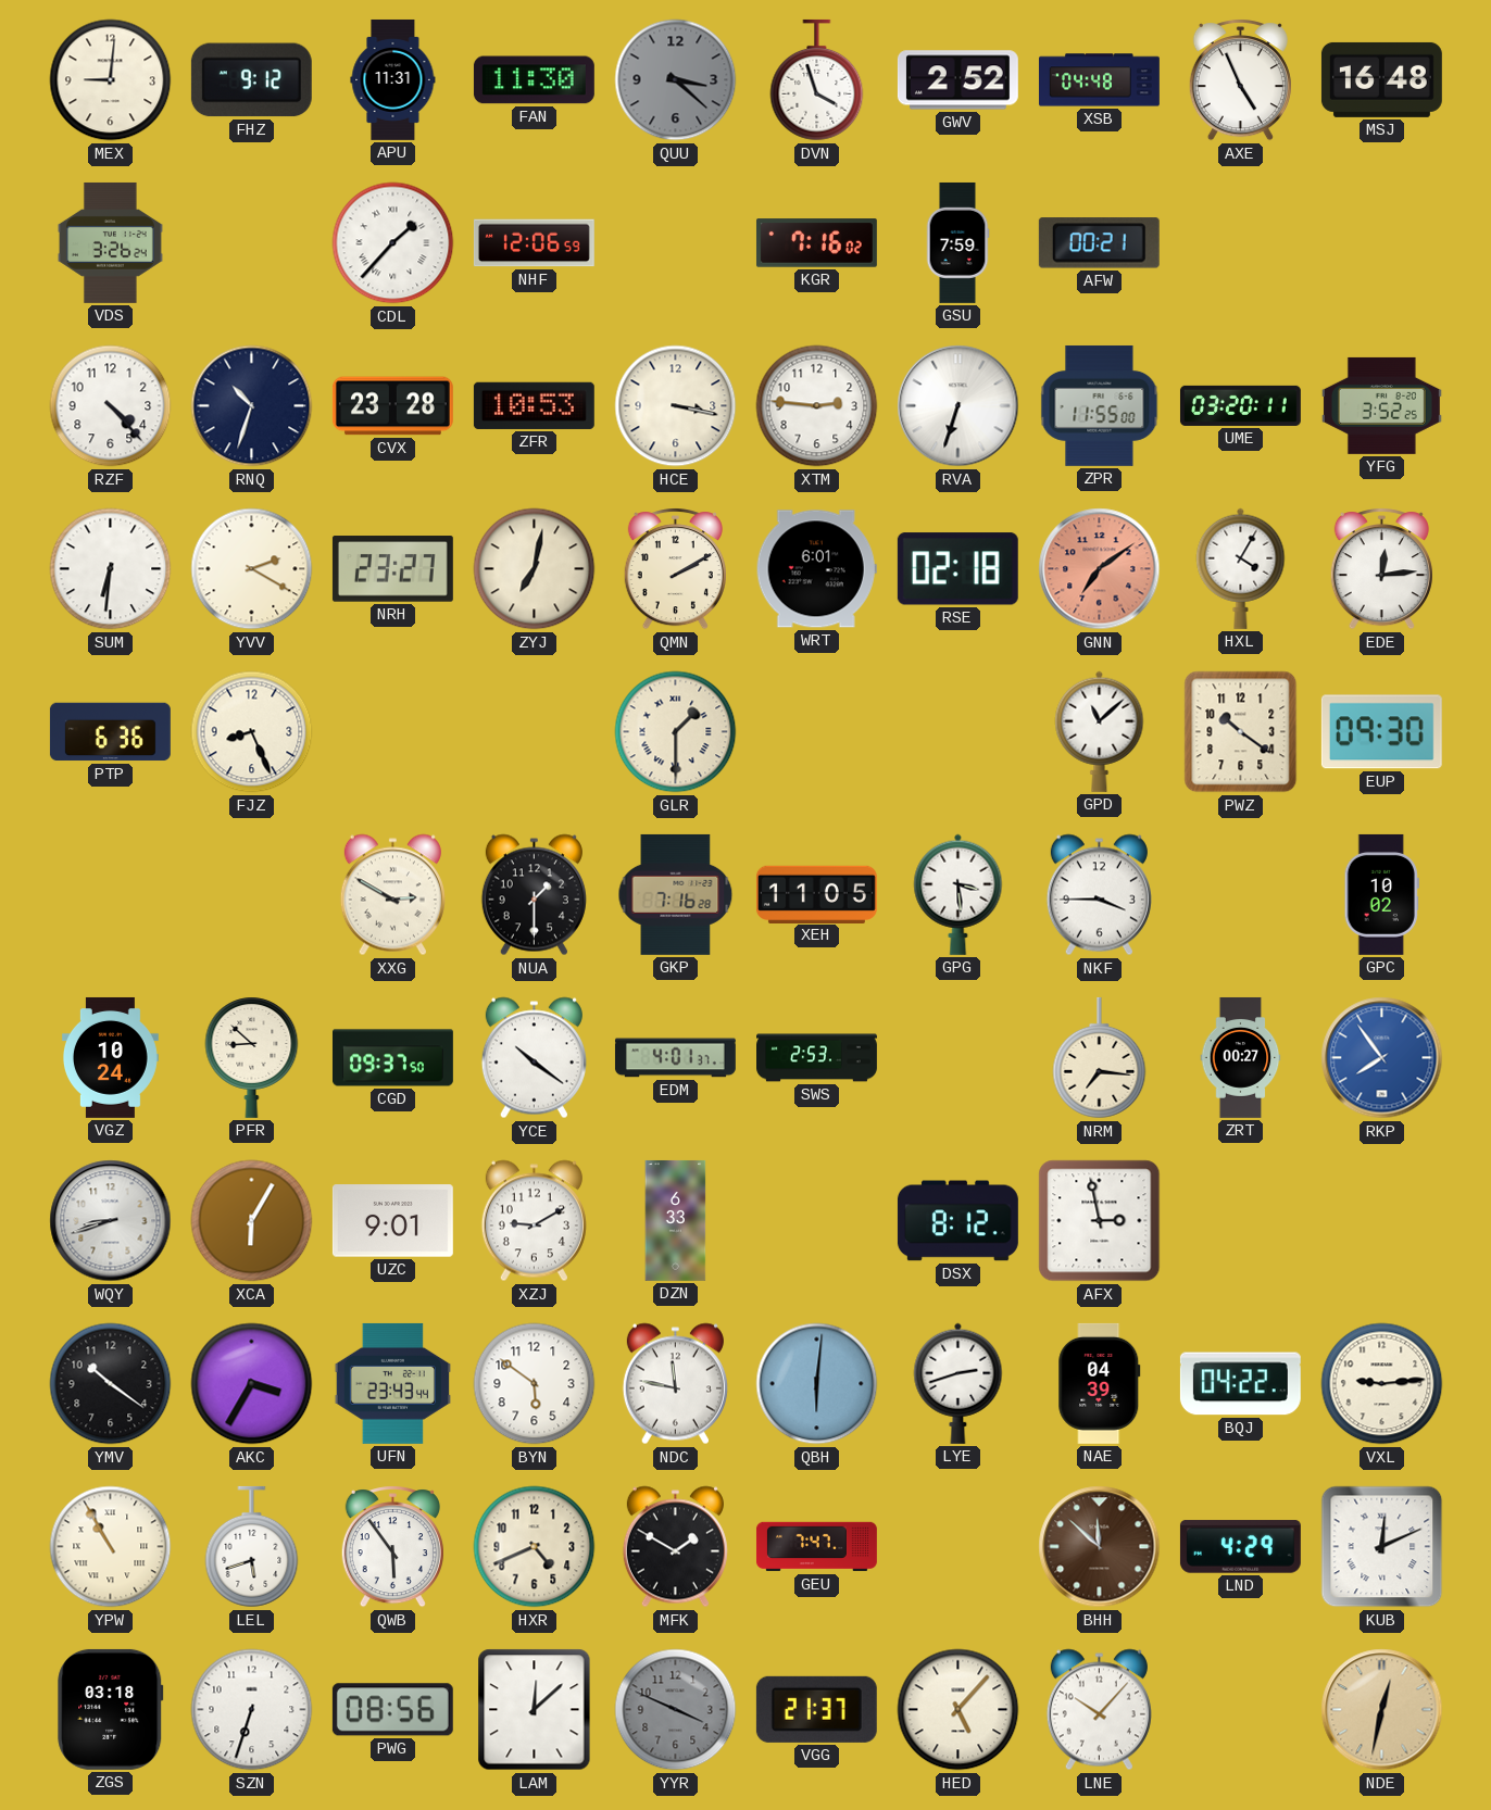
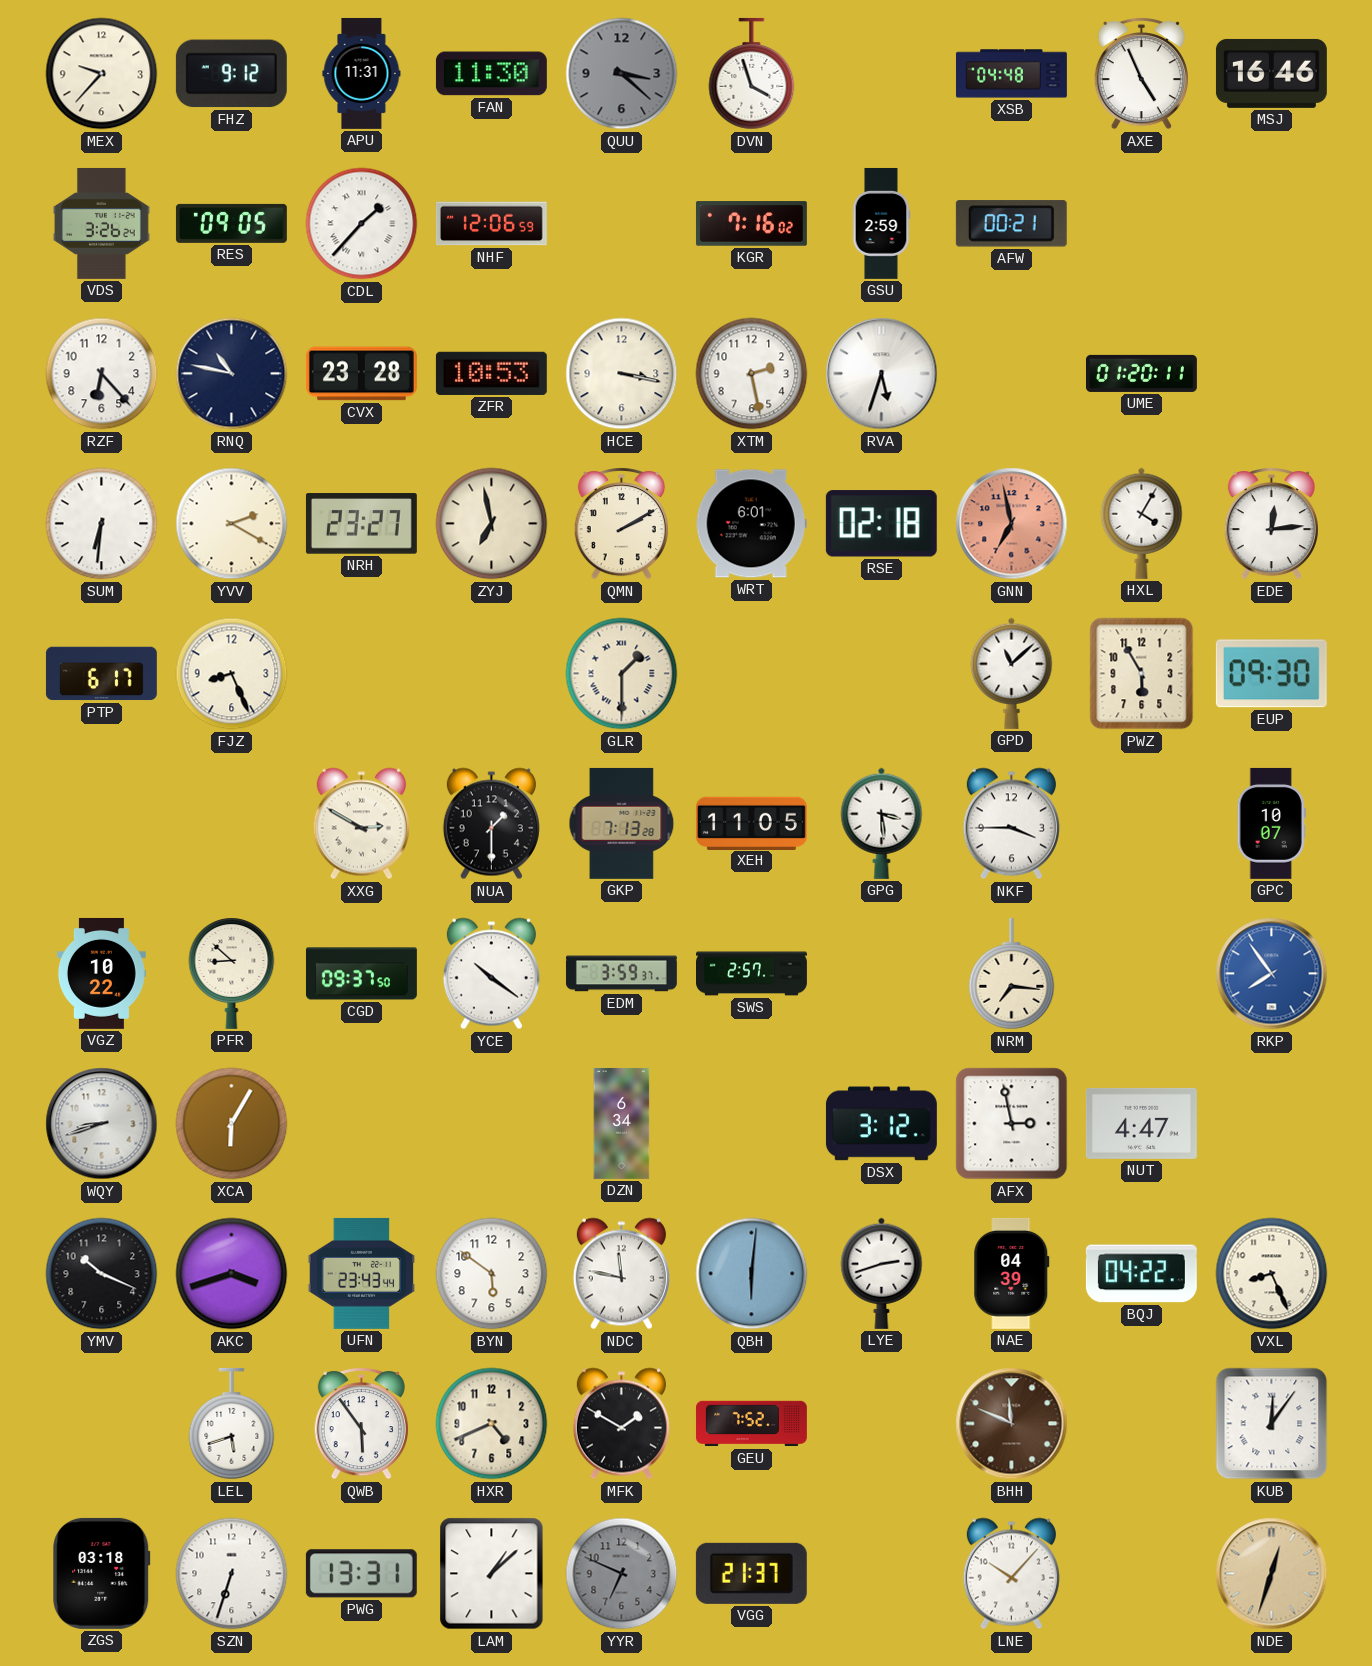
MEX: 9:01 -> 9:37 (102, 74)
GWV: 2:52 -> none (957, 80)
MSJ: 16:48 -> 16:46 (1271, 73)
RES: none -> 09:05 (231, 223)
GSU: 7:59 -> 2:59 (881, 223)
RZF: 4:23 -> 6:23 (102, 374)
RNQ: 10:33 -> 10:47 (232, 374)
XTM: 2:46 -> 2:28 (752, 374)
RVA: 6:33 -> 5:33 (882, 374)
ZPR: 11:55 -> none (1100, 405)
UME: 03:20 -> 01:20 (1141, 373)
YFG: 3:52 -> none (1381, 405)
ZYJ: 7:02 -> 6:58 (492, 524)
GNN: 7:09 -> 6:58 (1012, 524)
PTP: 6:36 -> 6:17 (101, 674)
PWZ: 10:21 -> 5:55 (1142, 674)
GKP: 7:16 -> 7:13 (622, 823)
GPC: 10:02 -> 10:07 (1271, 823)
VGZ: 10:24 -> 10:22 (101, 973)
EDM: 4:01 -> 3:59 (621, 974)
SWS: 2:53 -> 2:57 (752, 974)
ZRT: 00:27 -> none (1241, 1057)
UZC: 9:01 -> none (392, 1221)
XZJ: 9:10 -> none (534, 1221)
DZN: 6:33 -> 6:34 (622, 1123)
DSX: 8:12 -> 3:12 (881, 1124)
NUT: none -> 4:47 (1141, 1123)
YMV: 10:21 -> 10:19 (102, 1274)
AKC: 3:35 -> 3:42 (232, 1274)
VXL: 9:14 -> 8:26 (1272, 1274)
YPW: 10:55 -> none (111, 1547)
GEU: 7:47 -> 7:52 (751, 1424)
BHH: 11:52 -> 11:49 (1012, 1424)
LND: 4:29 -> none (1240, 1547)
KUB: 12:11 -> 12:06 (1272, 1424)
PWG: 08:56 -> 13:31 (361, 1574)
LAM: 12:08 -> 1:08 (492, 1574)
YYR: 3:49 -> 6:49 (622, 1574)
HED: 5:07 -> none (958, 1710)
NDE: 12:32 -> 12:33 (1272, 1574)
